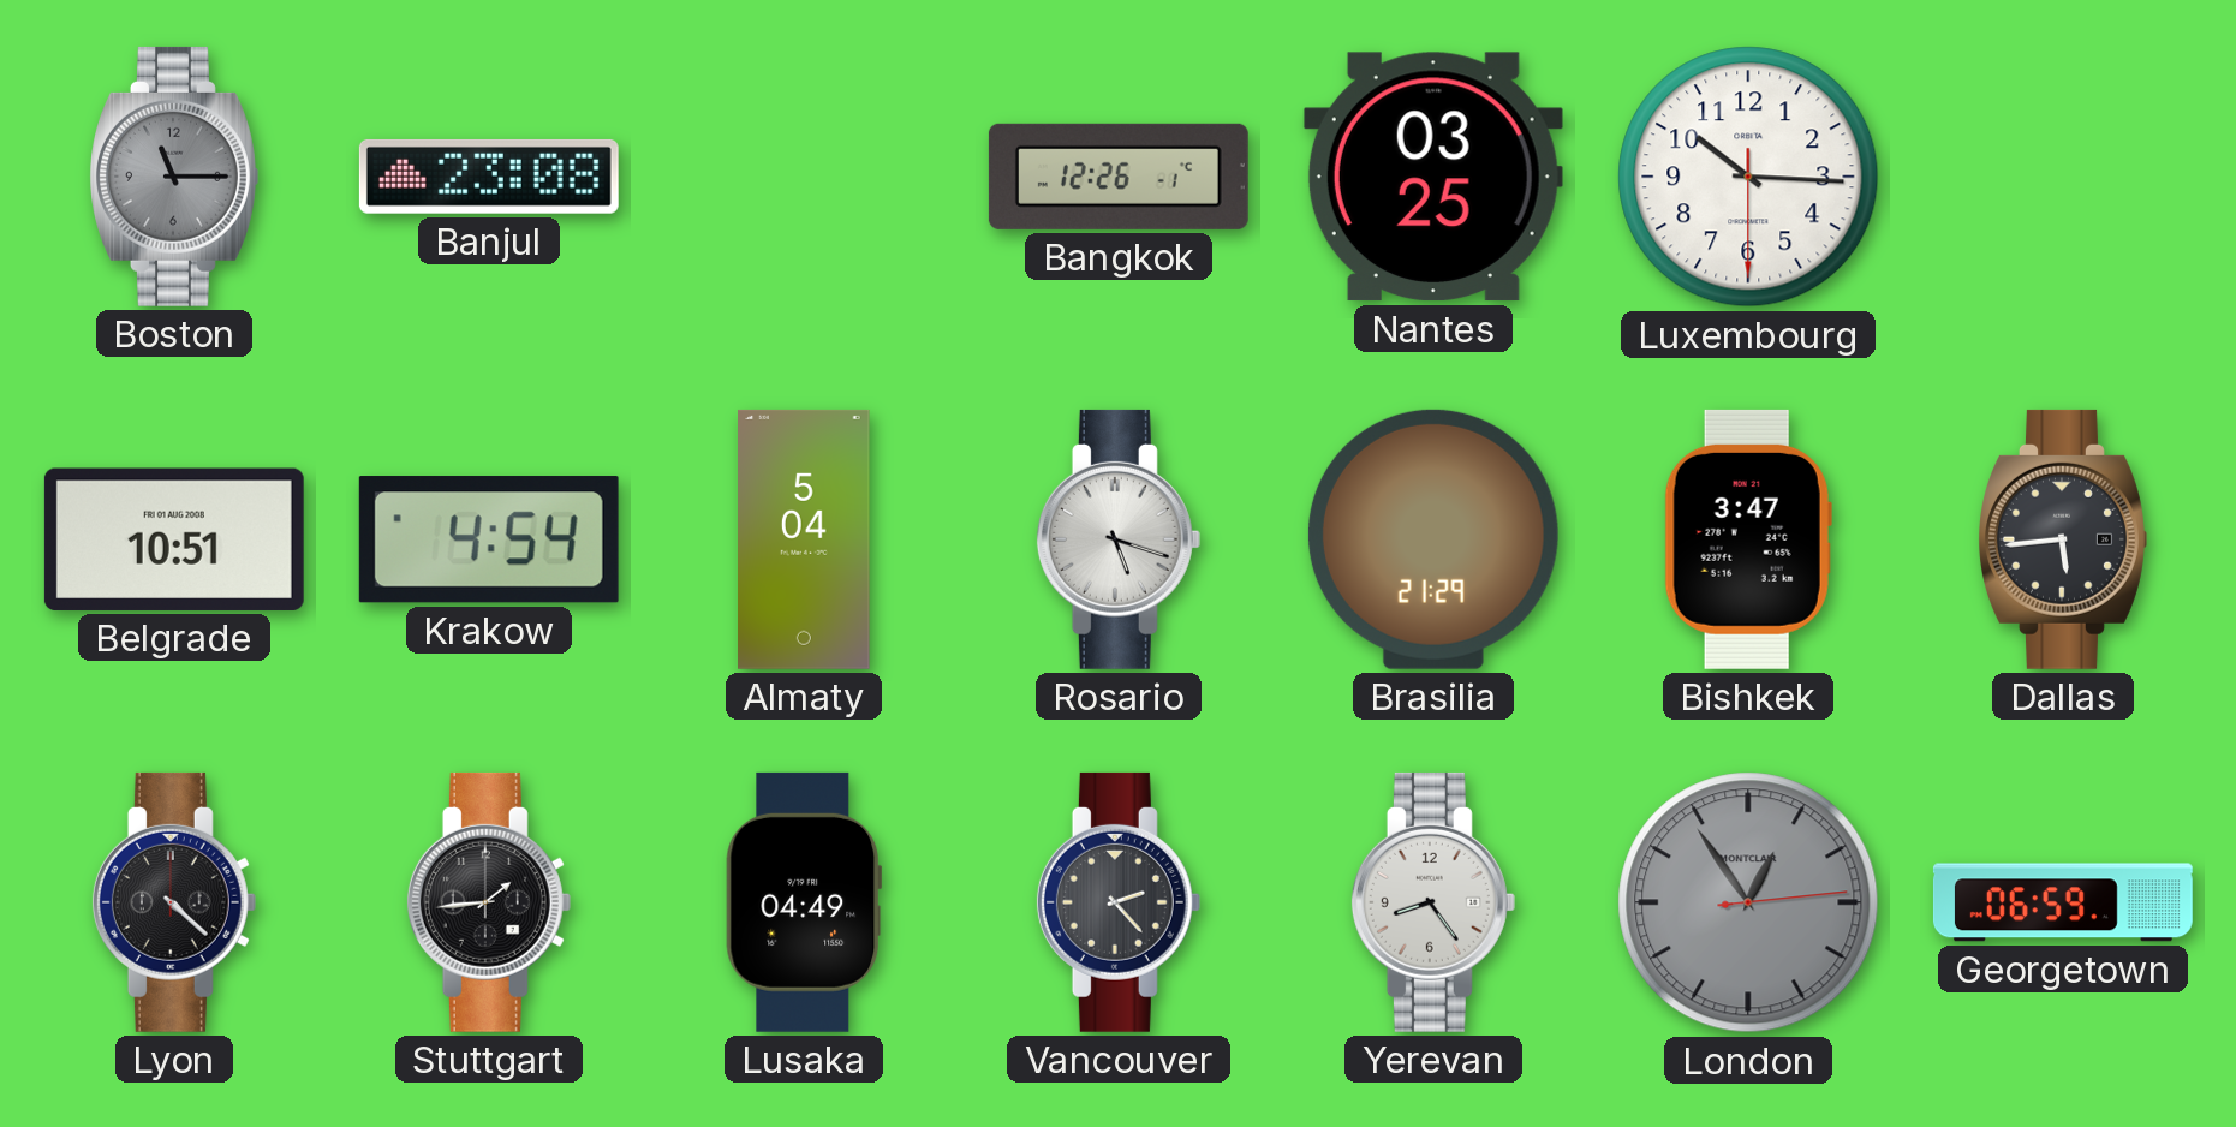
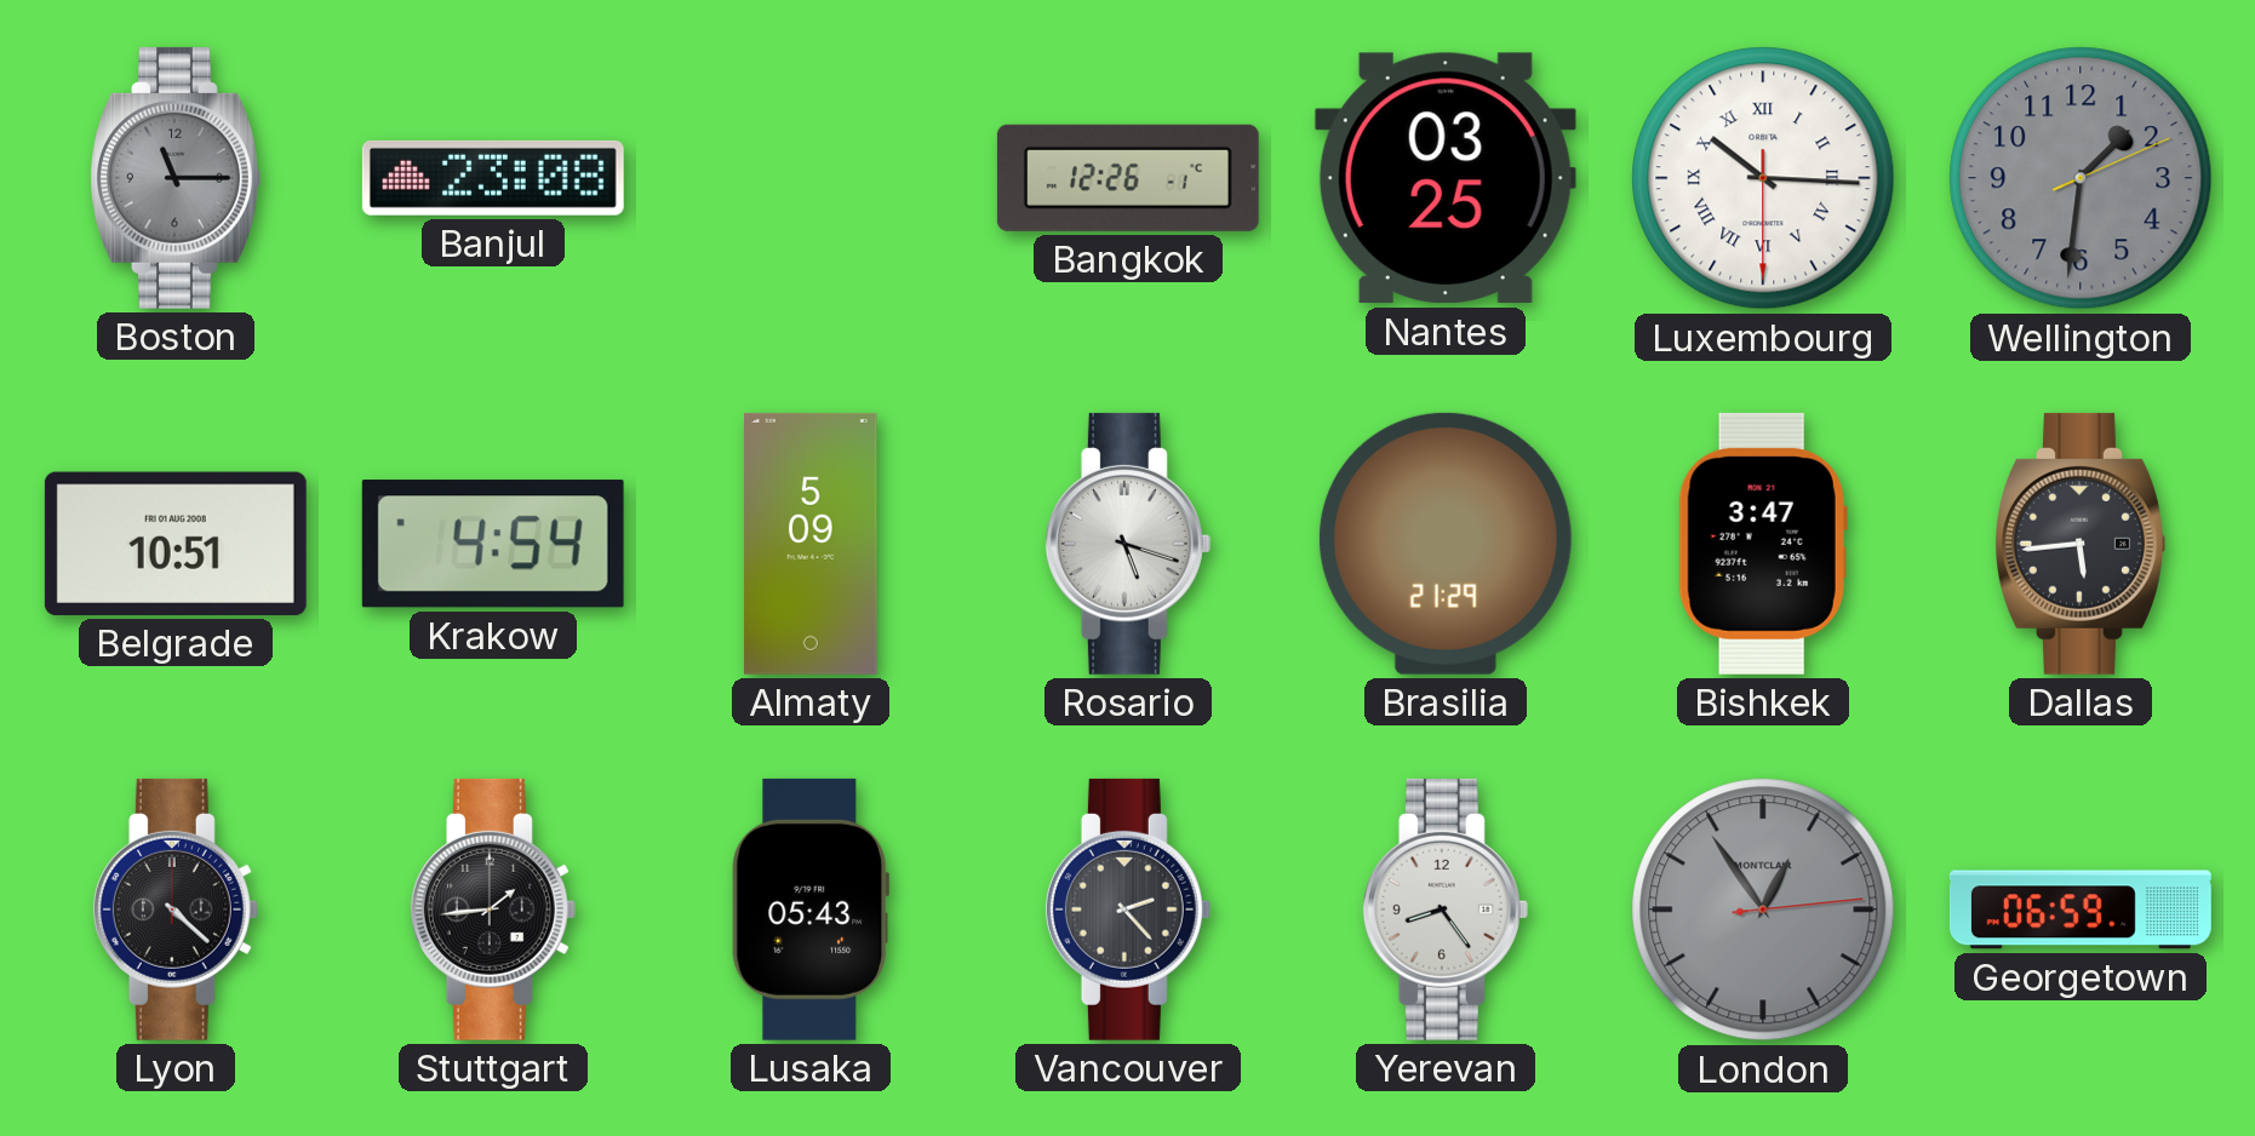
Luxembourg numerals: Arabic -> Roman (1763, 178)
Wellington: none -> 1:31 (2081, 178)
Almaty: 5:04 -> 5:09 (811, 544)
Lusaka: 04:49 -> 05:43 (811, 910)
